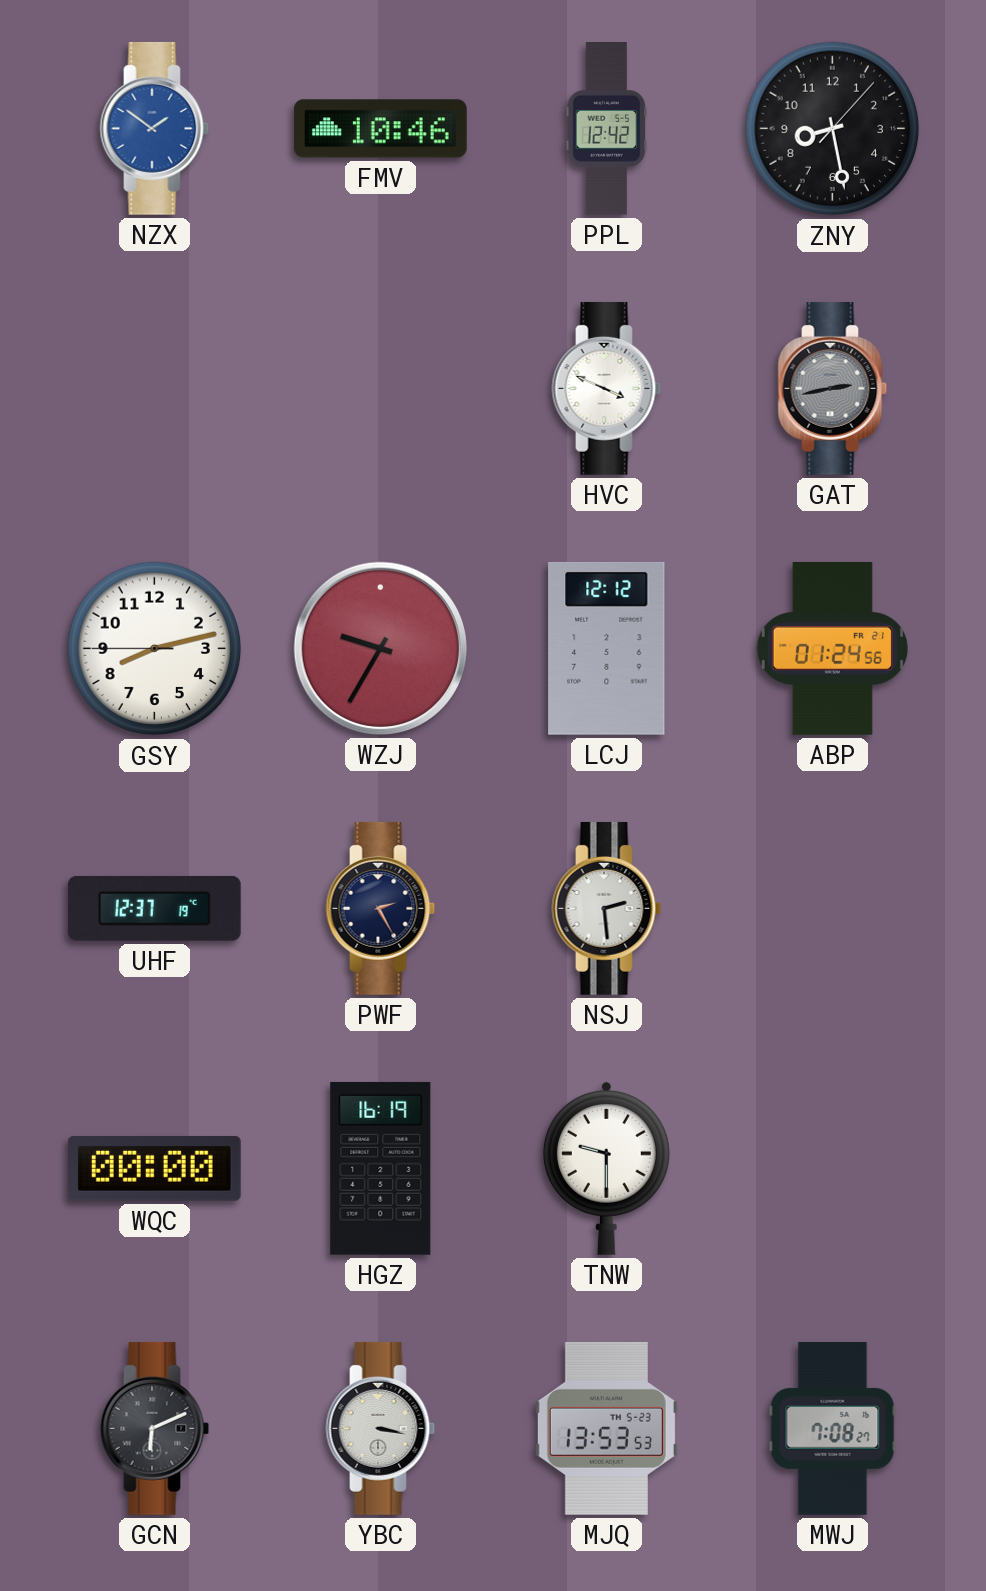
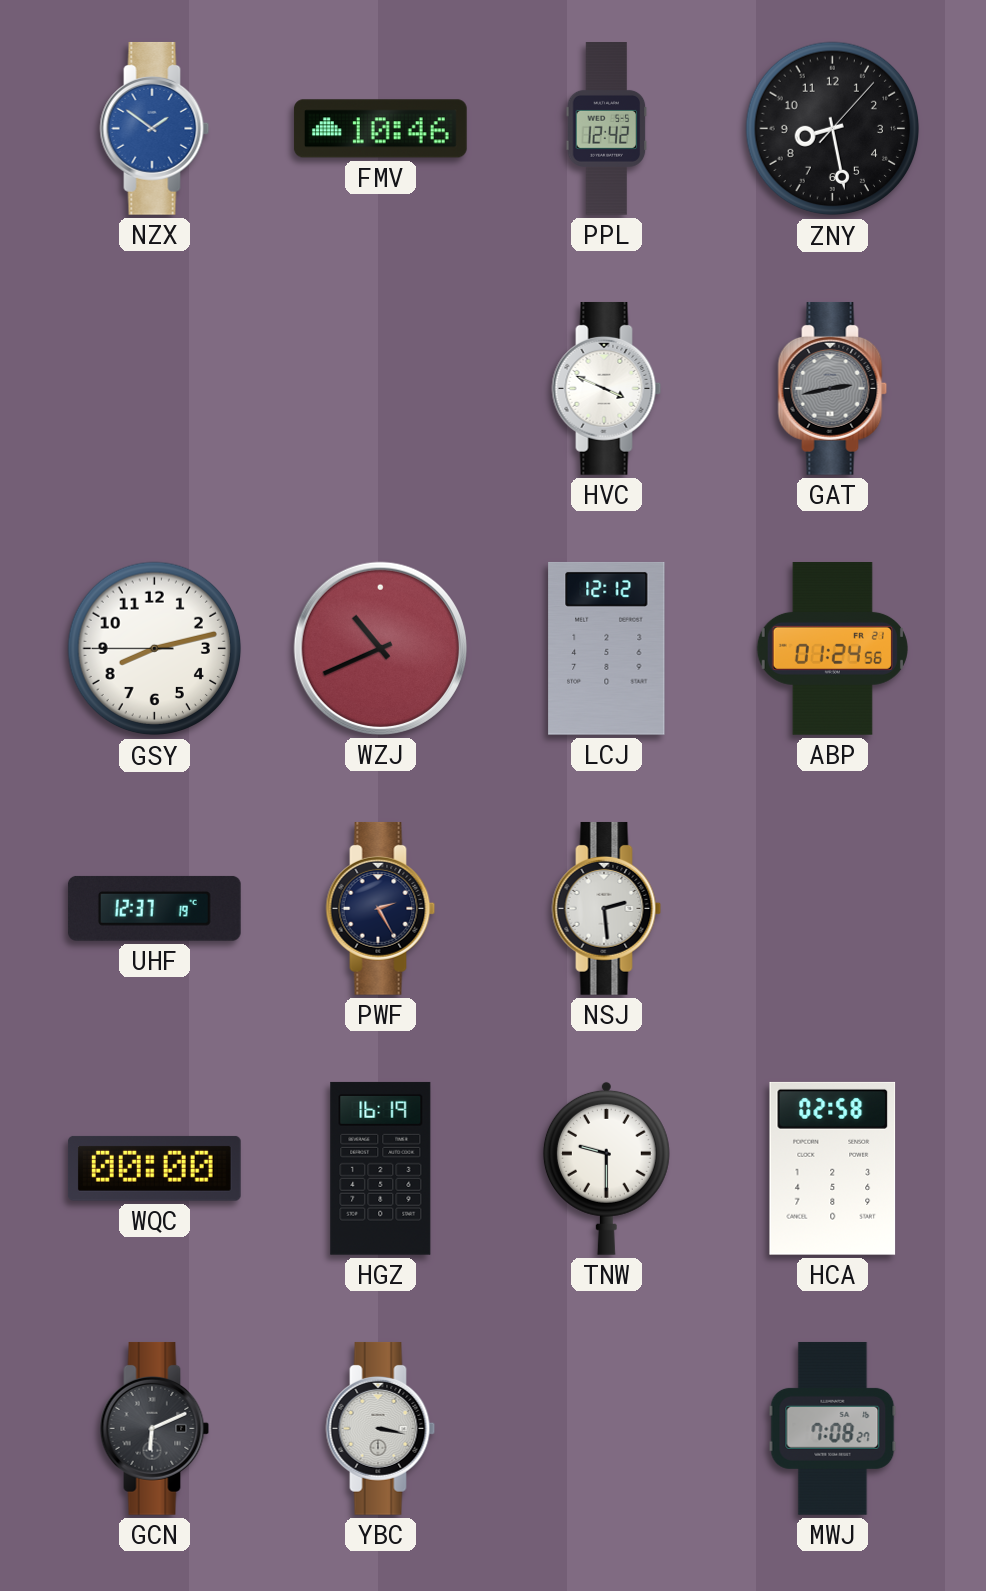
WZJ: 9:35 -> 10:41 (380, 648)
HCA: none -> 02:58 (833, 1168)
MJQ: 13:53 -> none (606, 1428)
